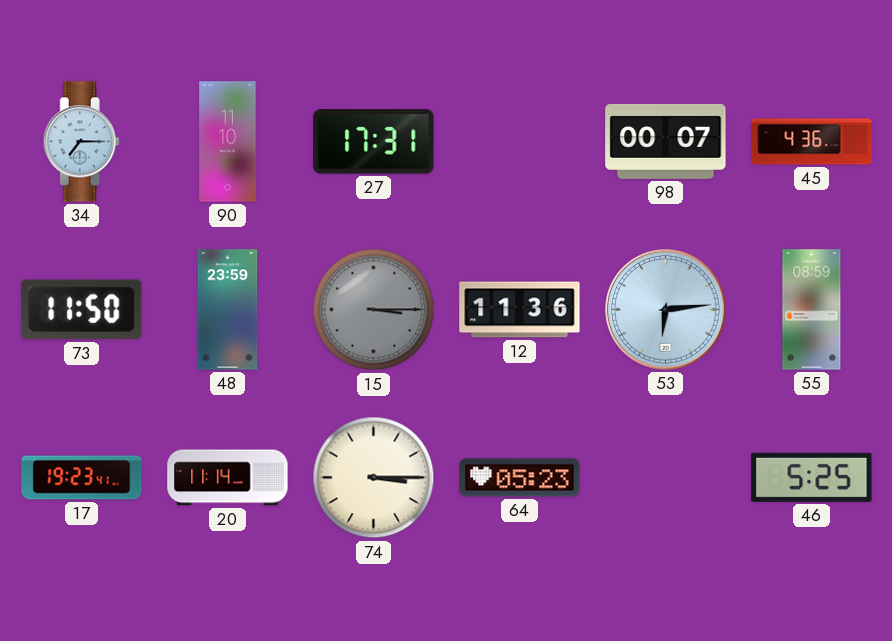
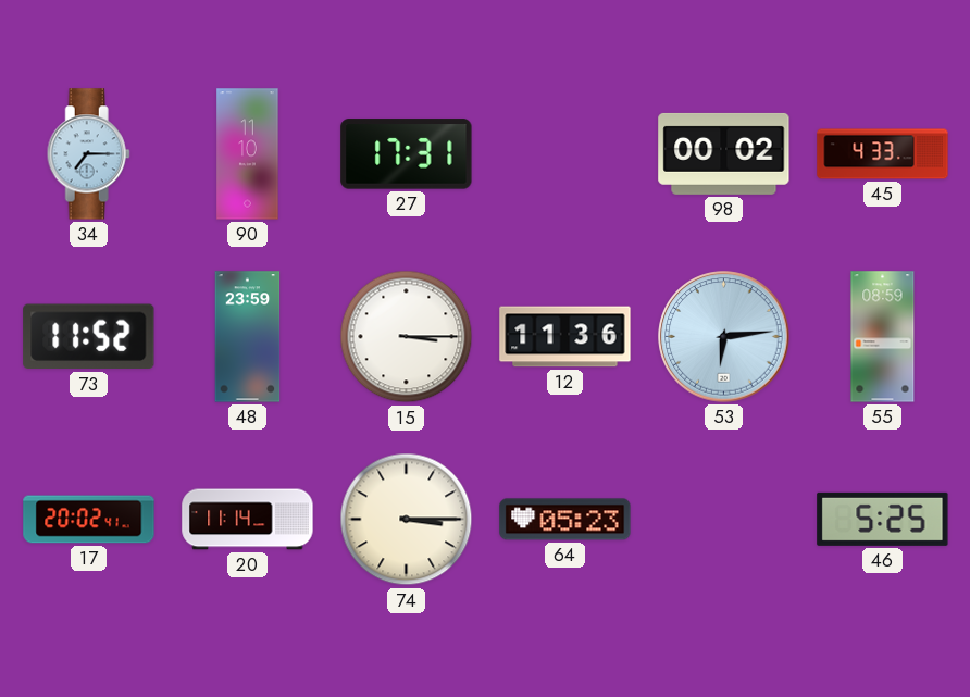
98: 00:07 -> 00:02 (724, 153)
45: 4:36 -> 4:33 (883, 154)
73: 11:50 -> 11:52 (89, 337)
15 dial: grey -> white (407, 337)
17: 19:23 -> 20:02 (89, 520)
